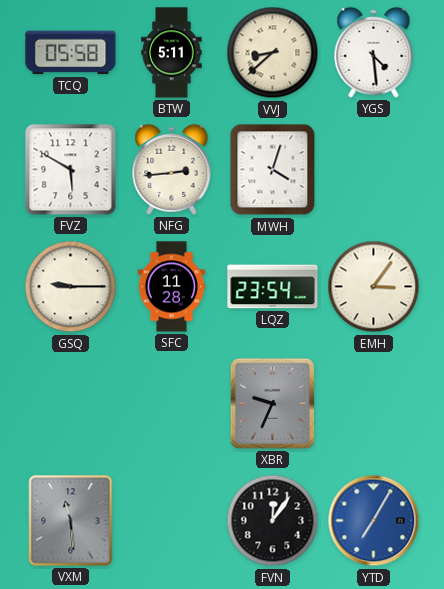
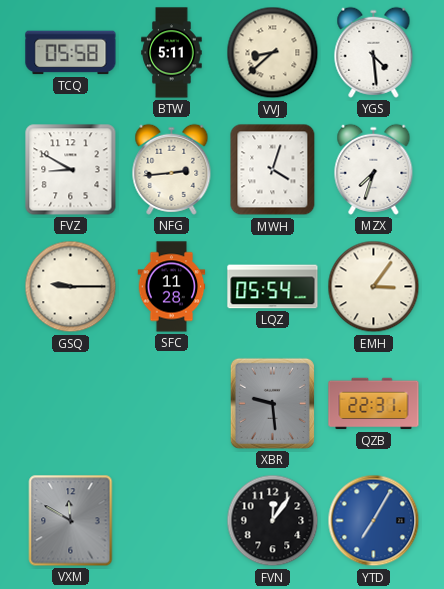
FVZ: 5:50 -> 8:50 (71, 170)
MZX: none -> 7:33 (374, 169)
LQZ: 23:54 -> 05:54 (273, 287)
XBR: 9:34 -> 9:29 (272, 403)
QZB: none -> 22:31 (374, 404)
VXM: 11:29 -> 11:50 (71, 521)
